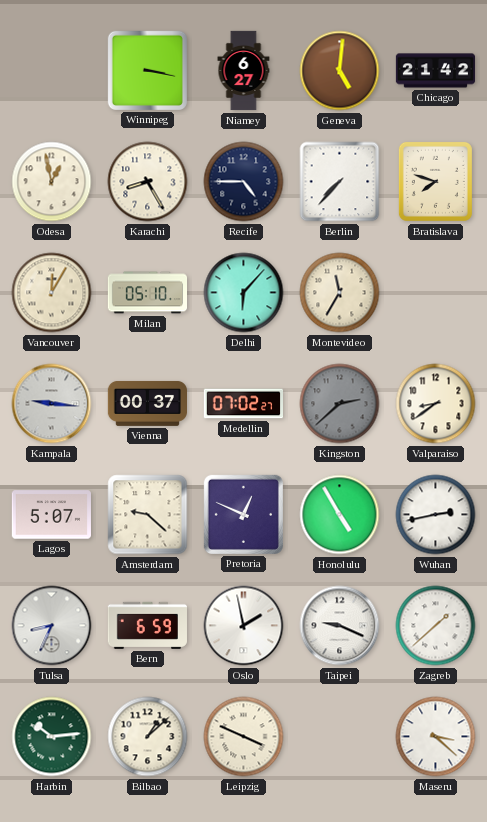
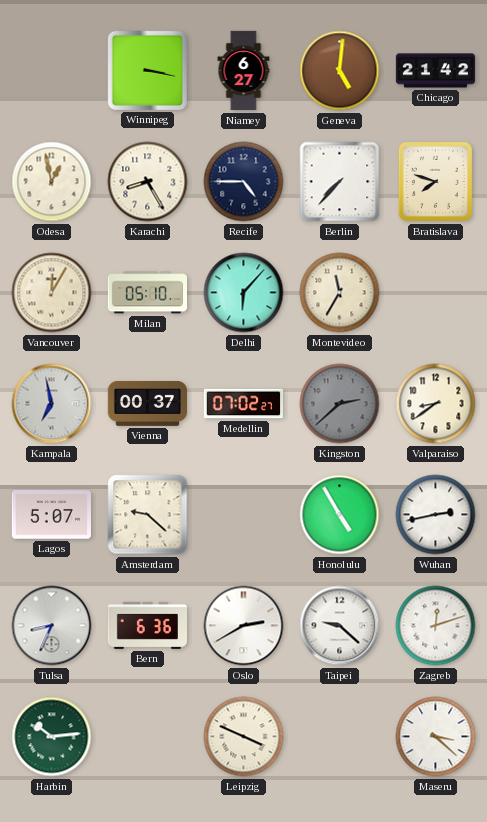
Kampala: 9:16 -> 6:58 (52, 404)
Pretoria: 12:49 -> none (243, 514)
Bern: 6:59 -> 6:36 (147, 625)
Oslo: 1:58 -> 2:40 (244, 626)
Taipei: 9:19 -> 9:22 (340, 626)
Zagreb: 1:38 -> 12:12 (436, 626)
Bilbao: 1:08 -> none (148, 737)
